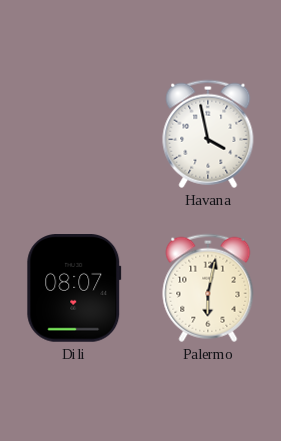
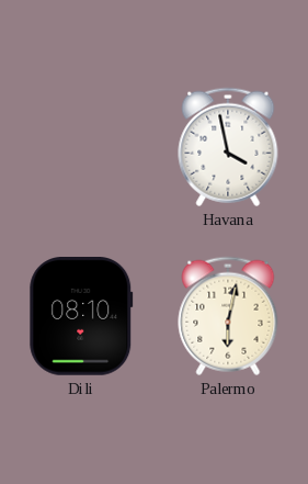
Dili: 08:07 -> 08:10 (81, 316)
